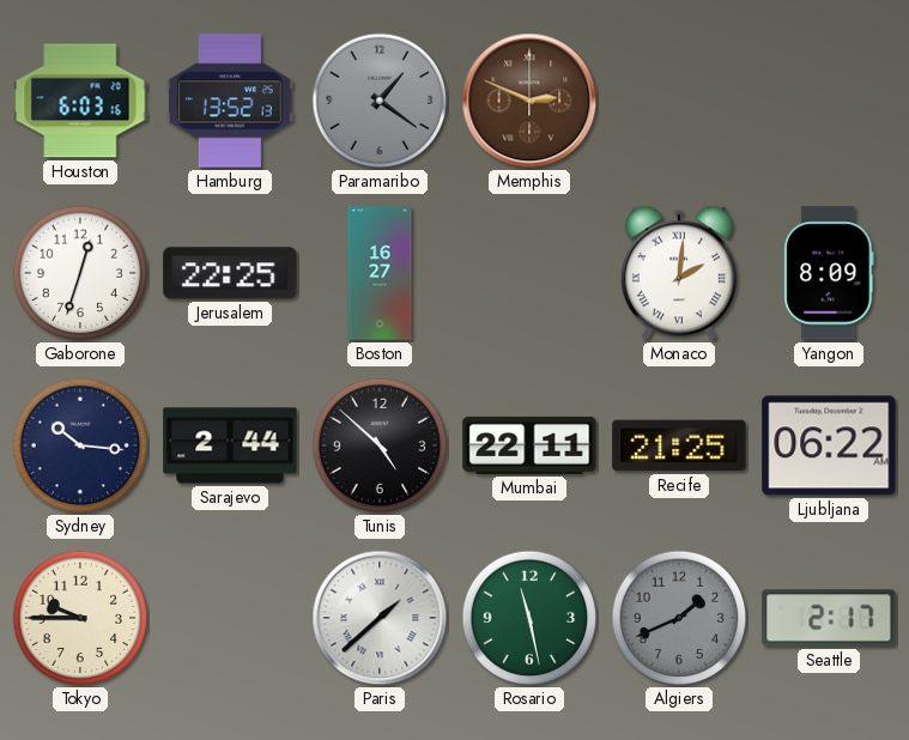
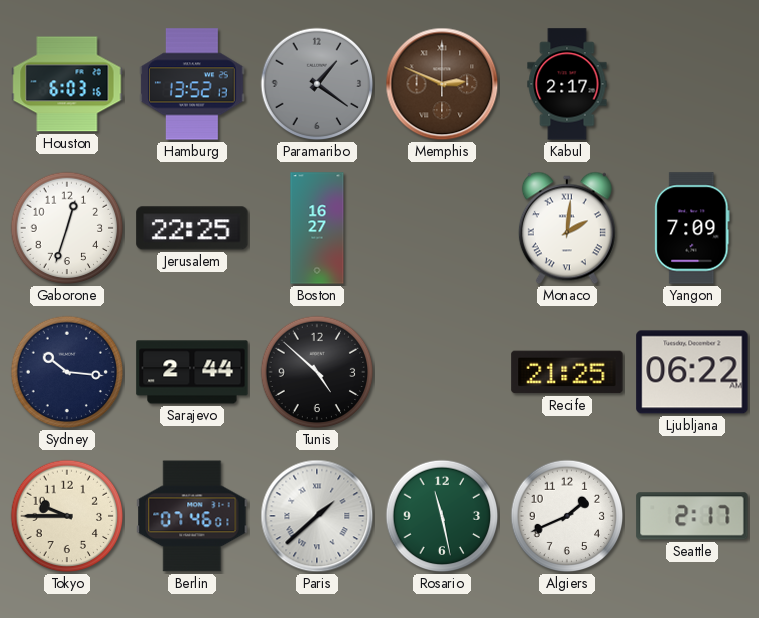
Kabul: none -> 2:17 (567, 84)
Yangon: 8:09 -> 7:09 (692, 228)
Mumbai: 22:11 -> none (529, 445)
Berlin: none -> 07:46 (192, 516)
Algiers dial: grey -> white (567, 516)
